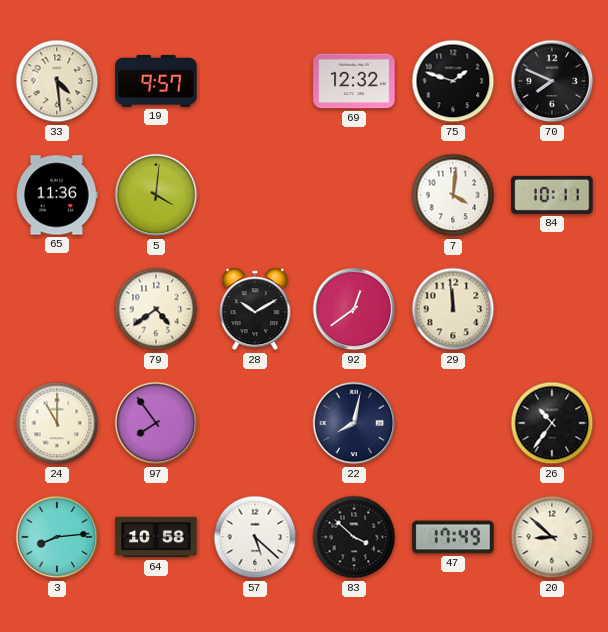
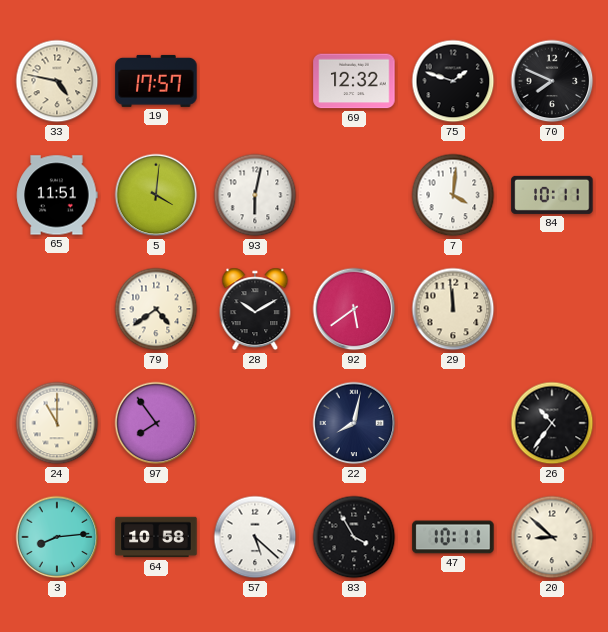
33: 4:29 -> 4:47 (57, 81)
19: 9:57 -> 17:57 (156, 81)
65: 11:36 -> 11:51 (57, 195)
93: none -> 6:02 (255, 195)
92: 12:39 -> 5:39 (354, 309)
83: 3:52 -> 3:55 (354, 537)
47: 17:49 -> 10:11 (453, 537)
